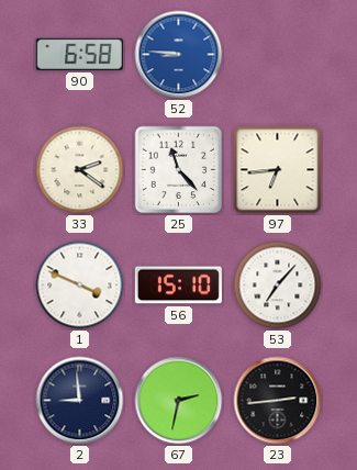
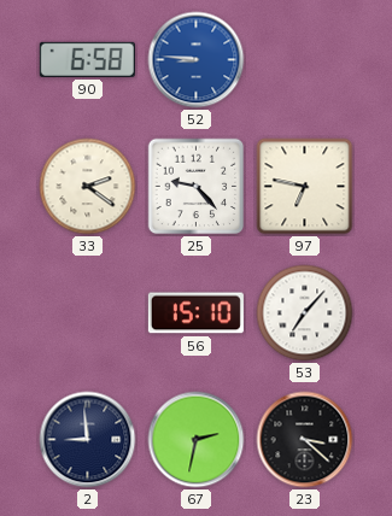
25: 11:23 -> 9:23 (197, 187)
97: 6:44 -> 6:47 (305, 187)
1: 3:49 -> none (80, 286)
23: 2:44 -> 3:22 (305, 440)
